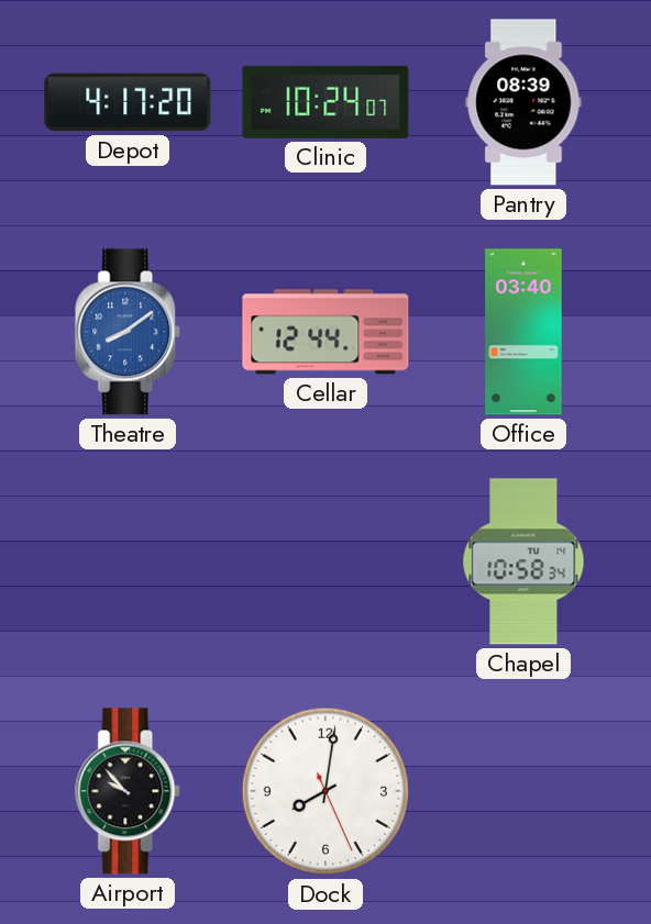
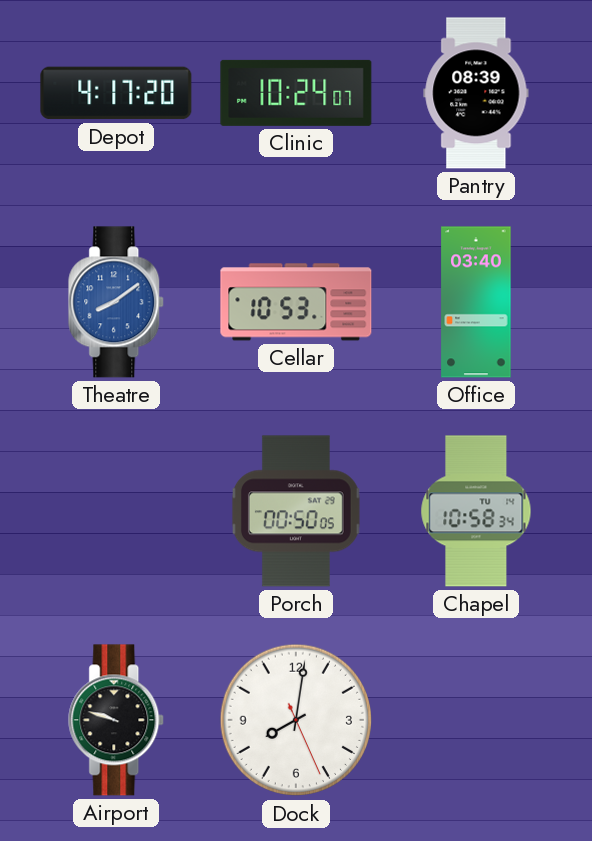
Cellar: 12:44 -> 10:53 (296, 302)
Porch: none -> 00:50 (296, 511)
Airport: 9:53 -> 9:48 (117, 720)
